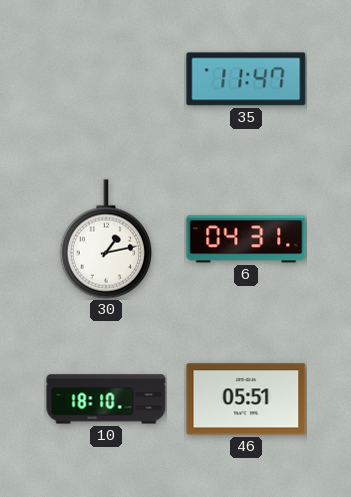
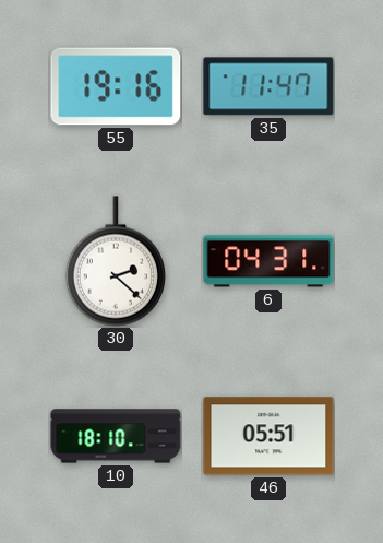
55: none -> 19:16 (116, 86)
30: 1:13 -> 2:22 (116, 261)
